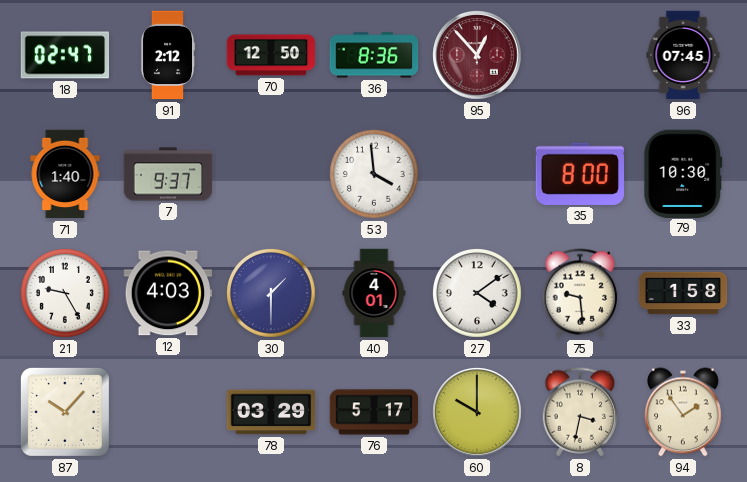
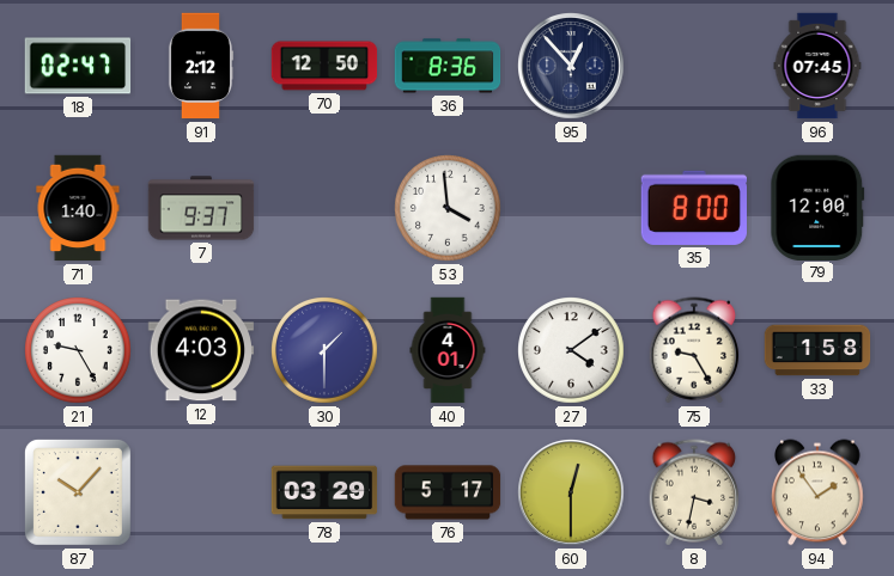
95 dial: burgundy -> navy (571, 66)
79: 10:30 -> 12:00 (817, 207)
75: 9:29 -> 9:25 (694, 350)
60: 10:00 -> 12:30 (571, 492)
